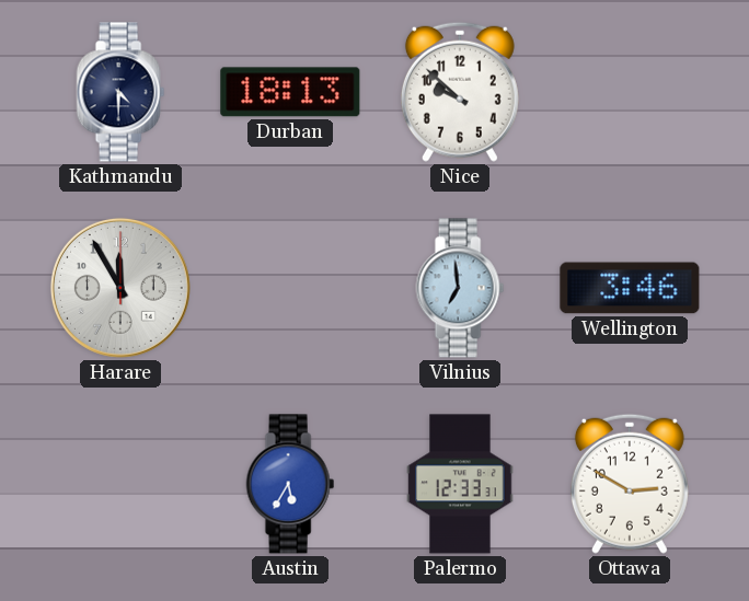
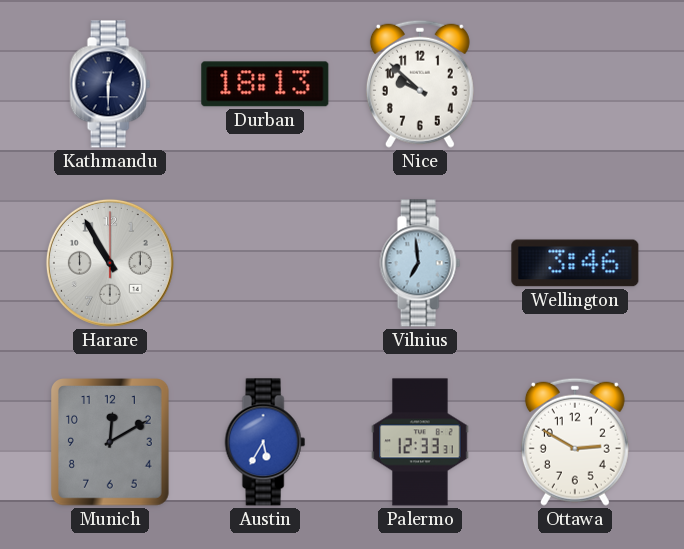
Kathmandu: 4:30 -> 12:30 (110, 84)
Harare: 11:55 -> 10:55 (110, 263)
Munich: none -> 12:10 (111, 443)
